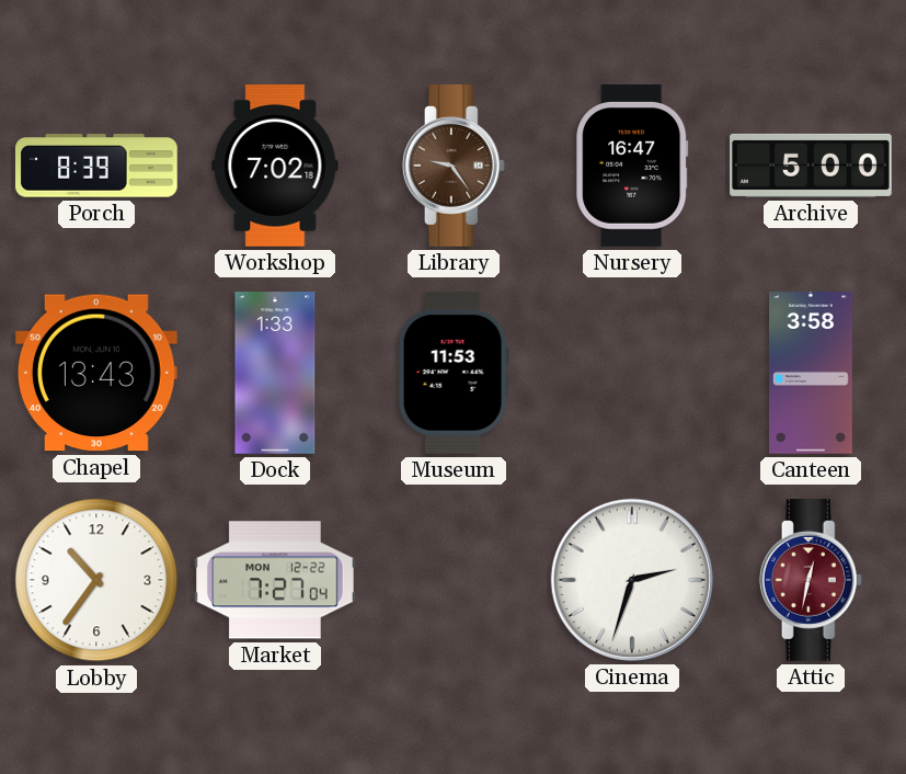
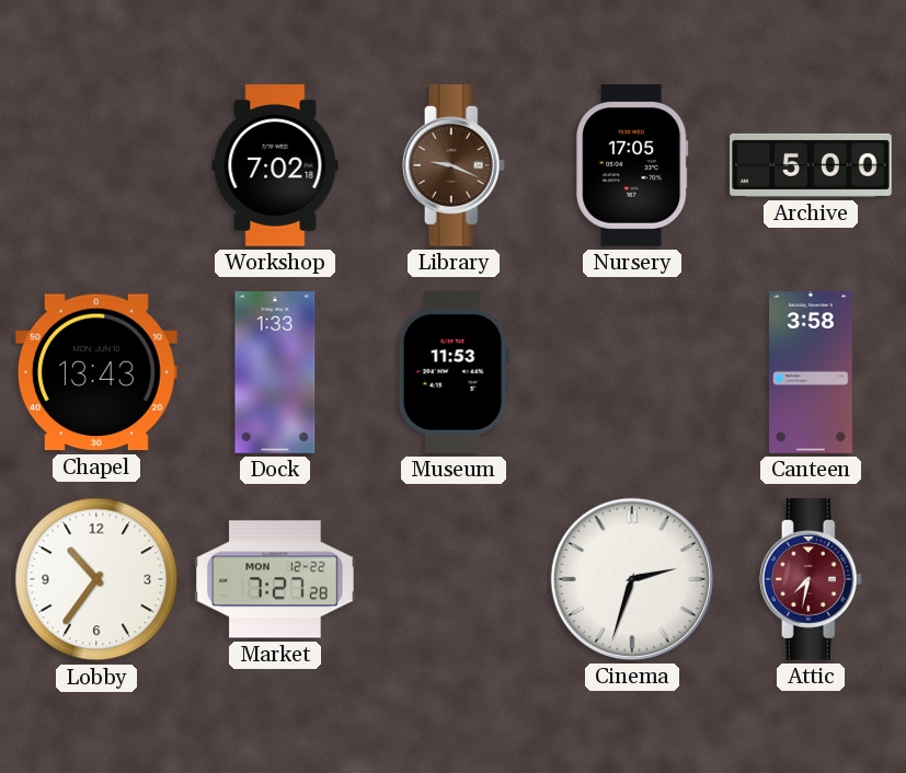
Porch: 8:39 -> none (98, 166)
Library: 9:24 -> 9:19 (454, 166)
Nursery: 16:47 -> 17:05 (632, 166)
Market: 7:27:04 -> 7:27:28 (276, 579)
Attic: 12:32 -> 7:32 (811, 580)
